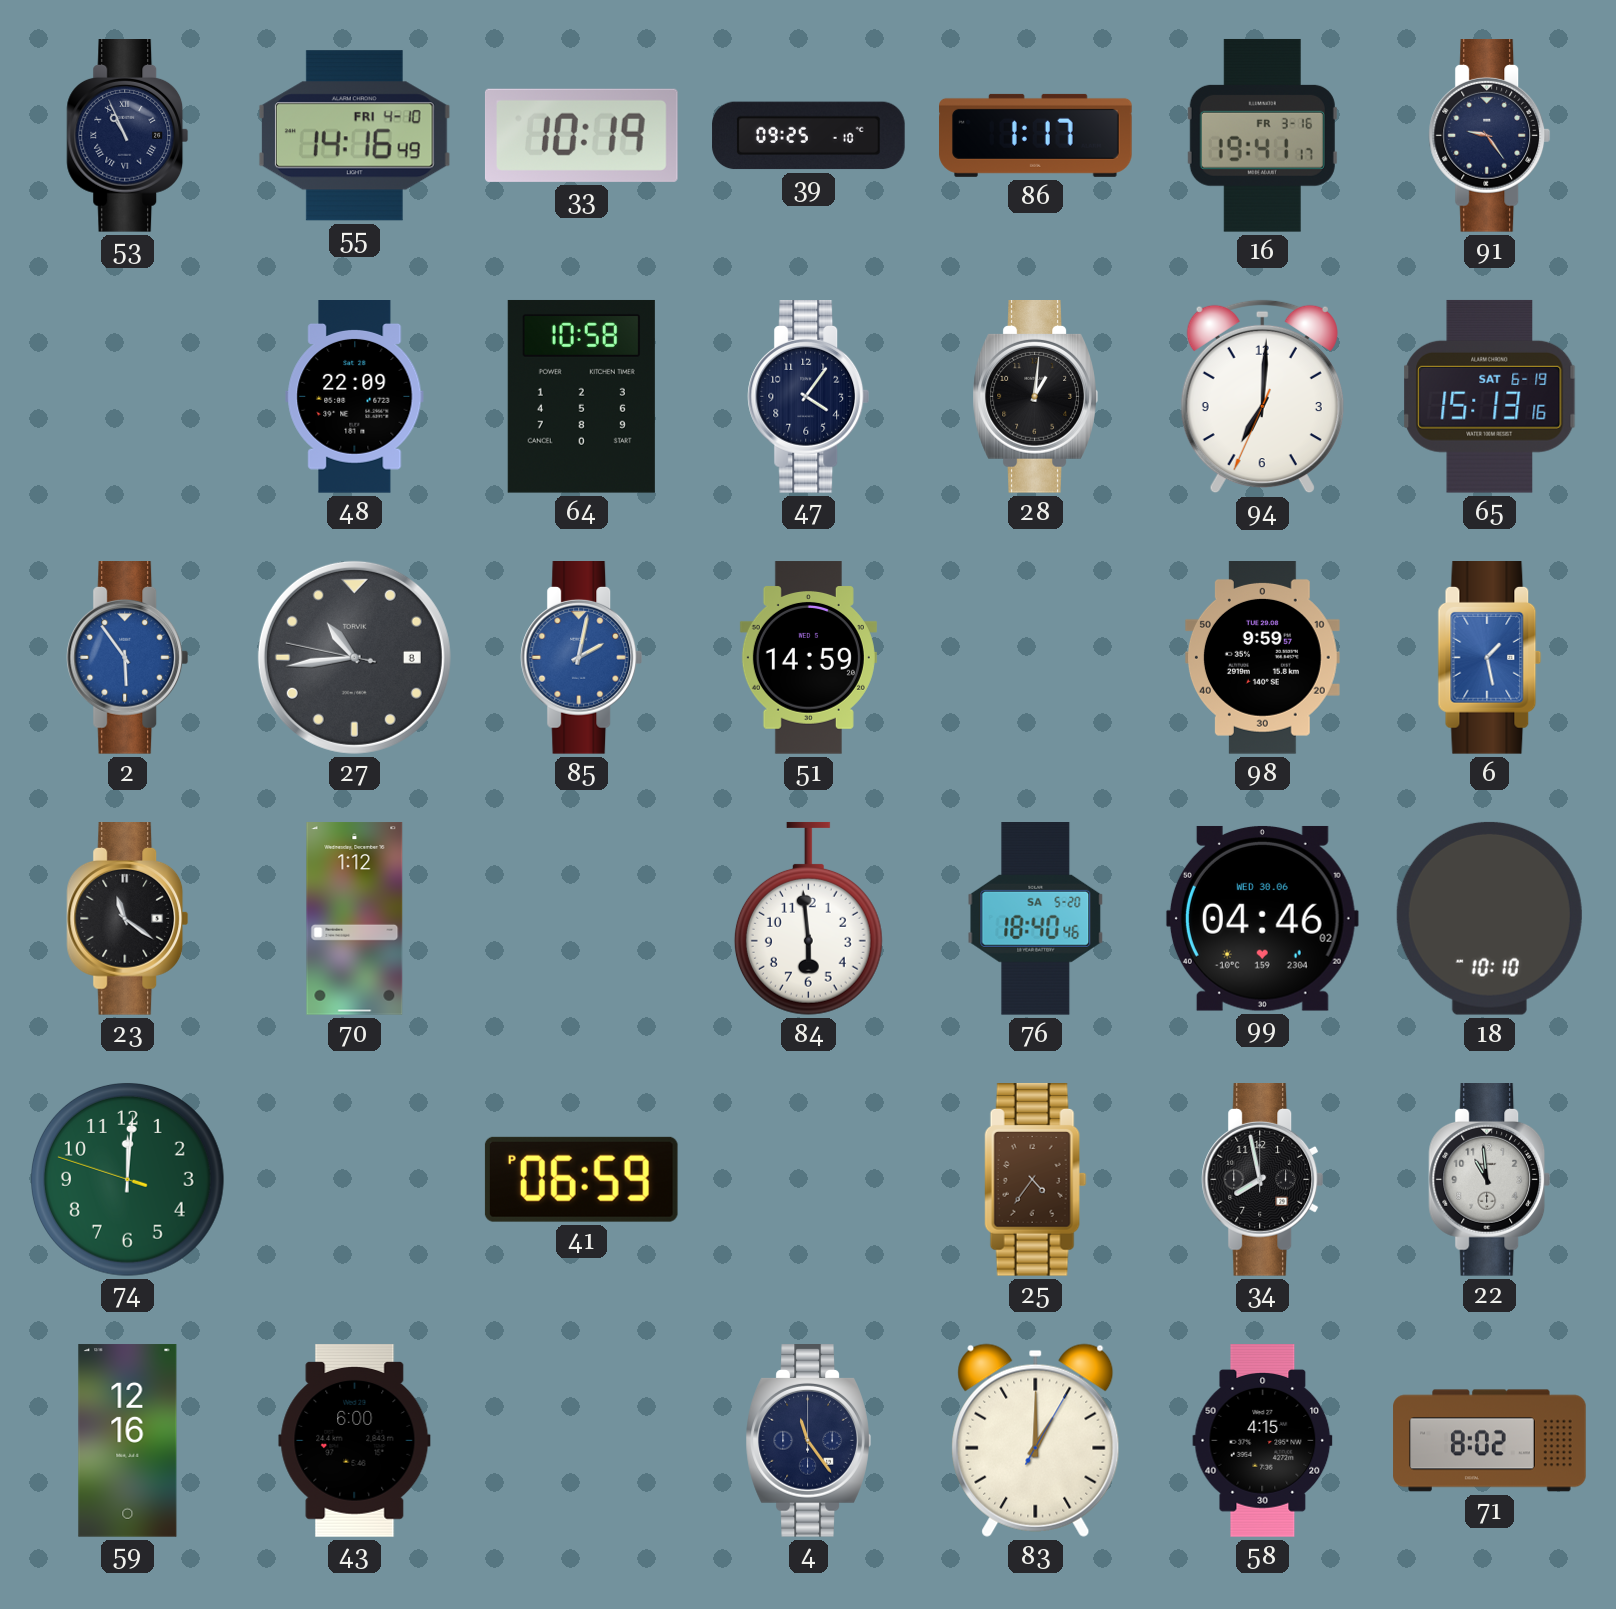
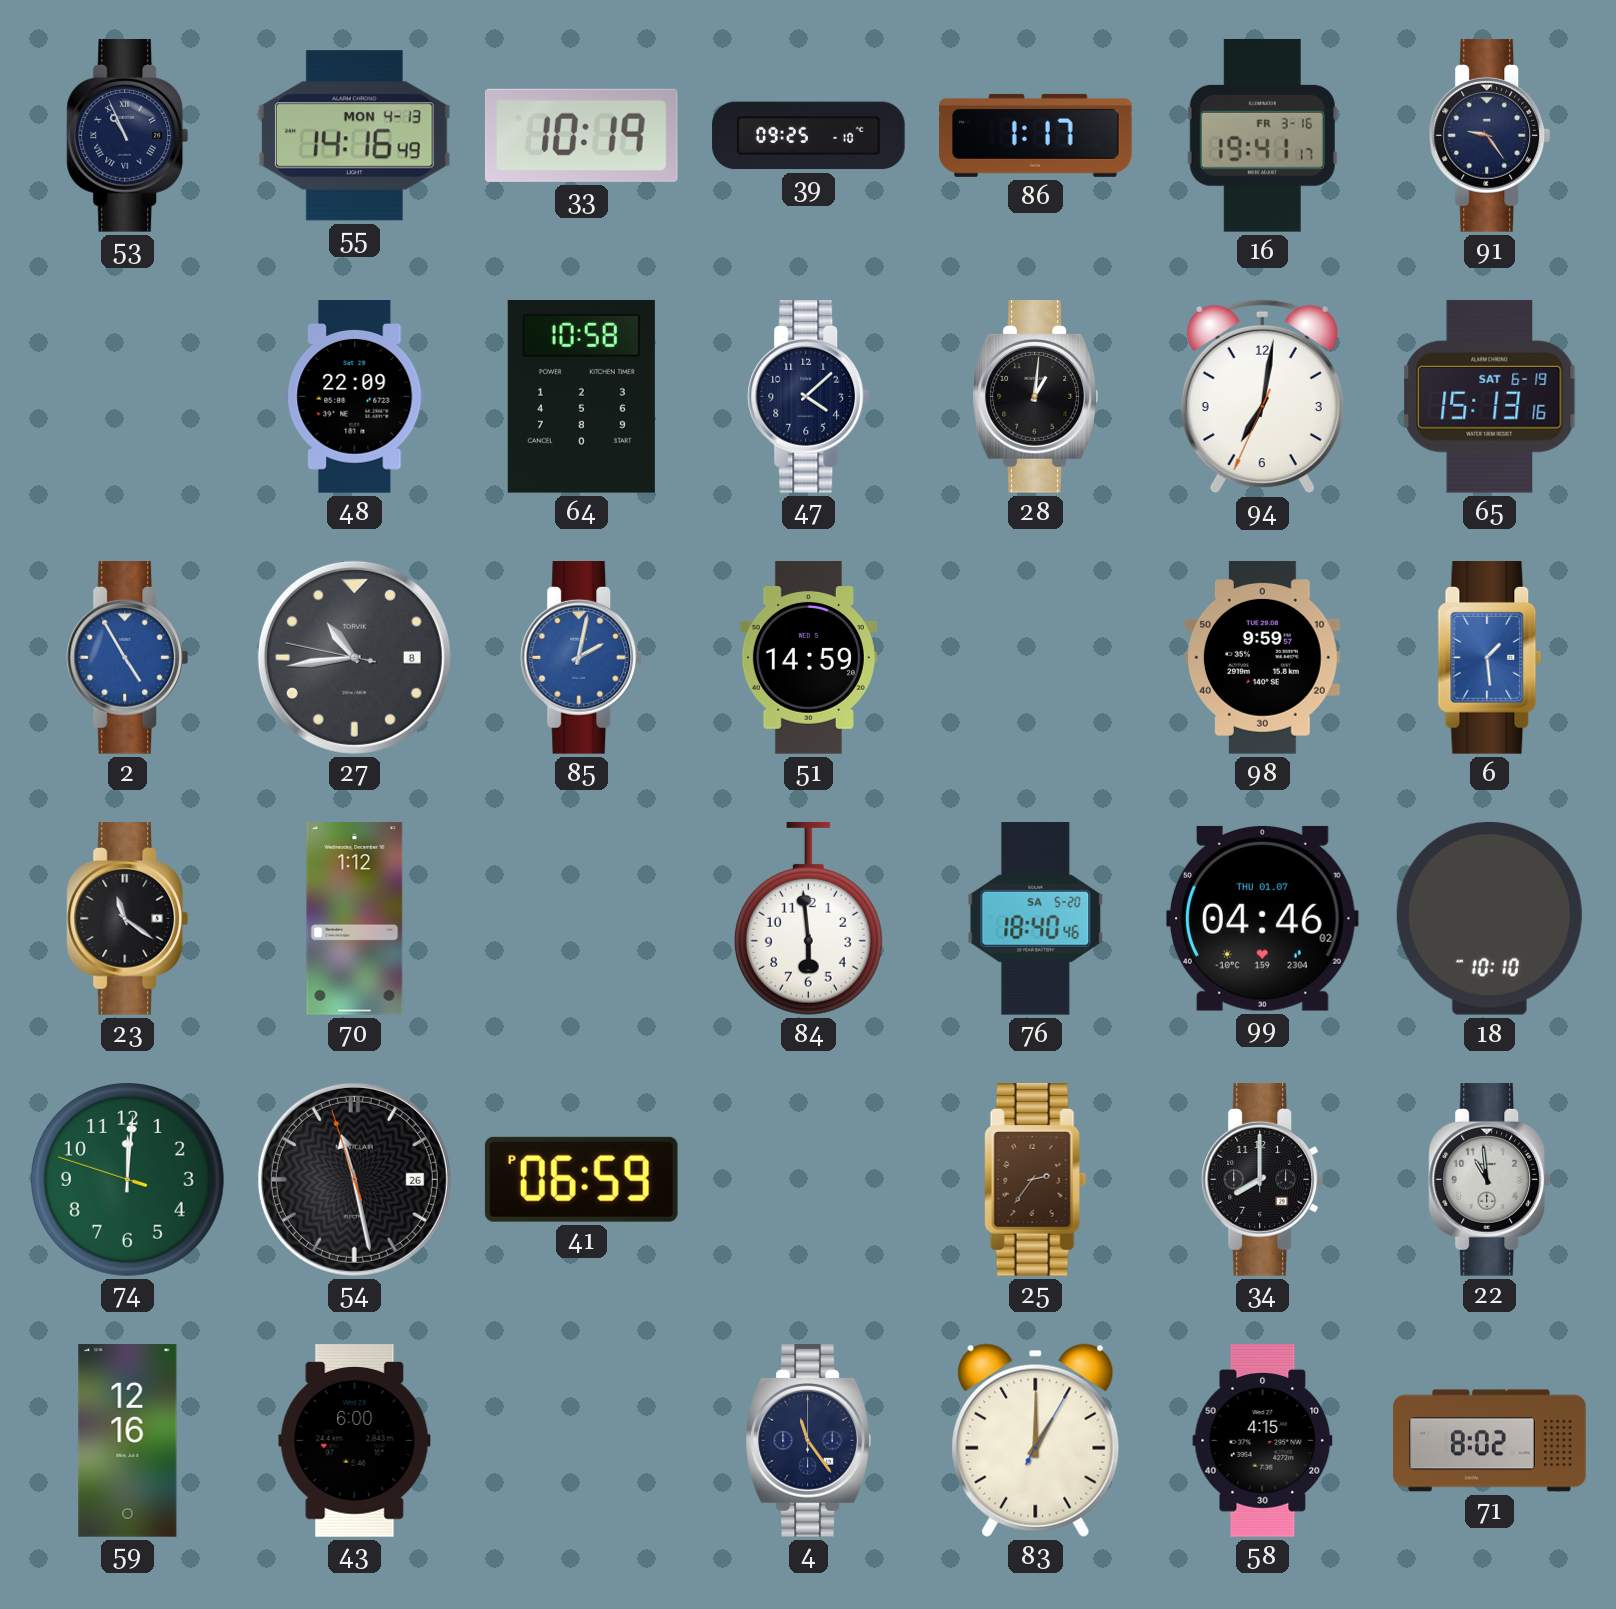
55 date: FRI 4-10 -> MON 4-13 (354, 136)
47: 4:06 -> 4:08 (809, 397)
94: 7:00 -> 7:01 (1262, 397)
2: 5:54 -> 4:55 (128, 658)
6: 1:28 -> 1:29 (1490, 658)
99 date: WED 30.06 -> THU 01.07 (1262, 918)
54: none -> 11:27 (354, 1179)
25: 4:36 -> 2:36 (1036, 1180)
34: 7:58 -> 8:00 (1263, 1180)
